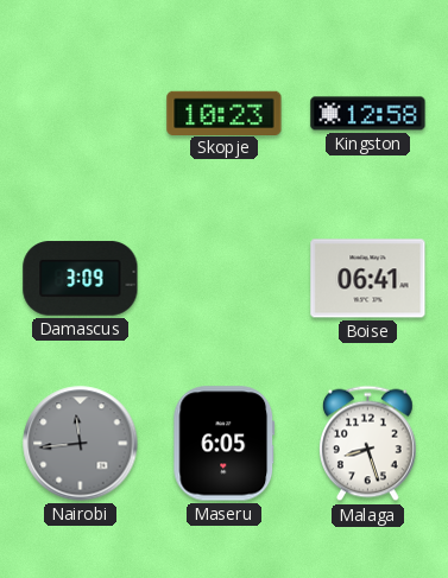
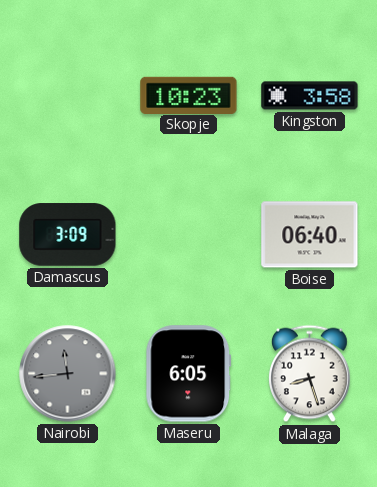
Kingston: 12:58 -> 3:58 (310, 96)
Boise: 06:41 -> 06:40 (310, 235)
